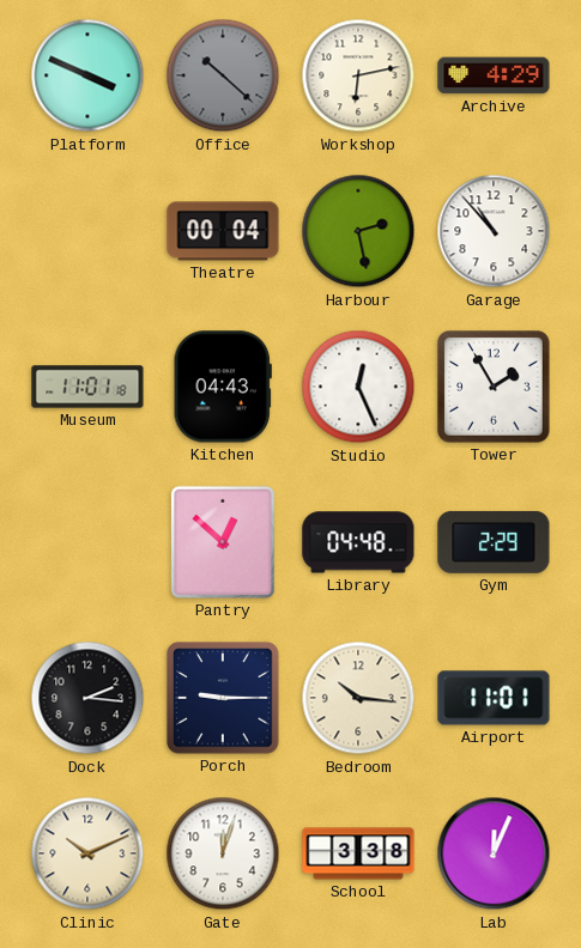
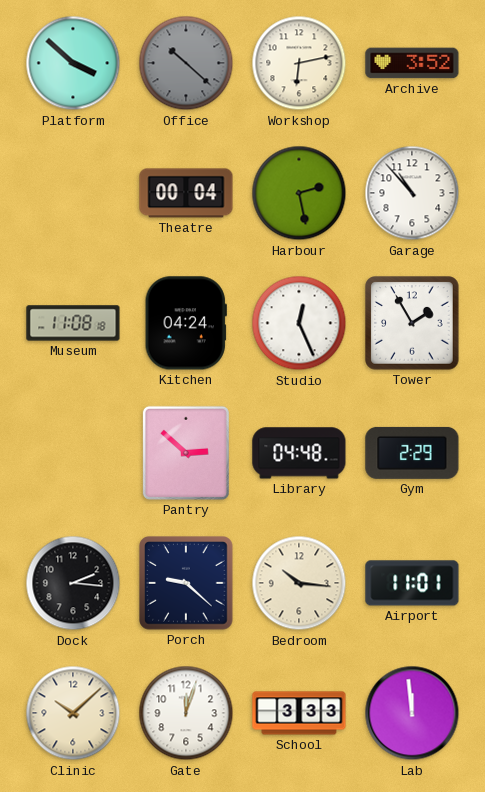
Platform: 3:49 -> 3:52 (73, 63)
Archive: 4:29 -> 3:52 (412, 63)
Museum: 11:01 -> 11:08 (73, 323)
Kitchen: 04:43 -> 04:24 (186, 323)
Pantry: 12:52 -> 2:52 (186, 453)
Porch: 9:15 -> 9:22 (186, 583)
Clinic: 10:11 -> 10:08 (73, 713)
School: 3:38 -> 3:33 (299, 713)
Lab: 12:04 -> 11:59 (412, 713)
